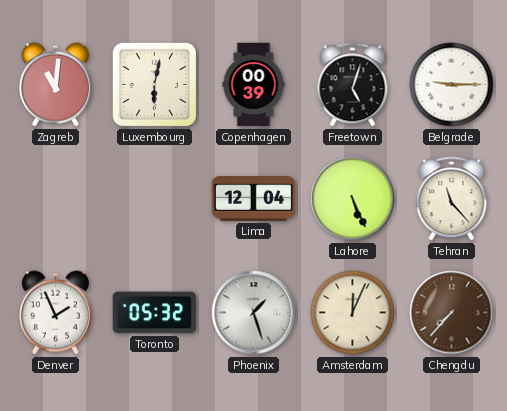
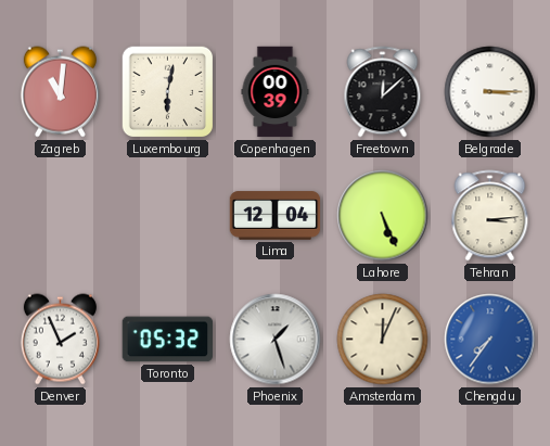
Freetown: 5:03 -> 12:08 (383, 92)
Belgrade: 9:15 -> 3:15 (490, 92)
Tehran: 11:23 -> 3:14 (490, 216)
Chengdu: 7:37 -> 7:36 (490, 340)
Chengdu dial: brown -> blue (490, 340)
